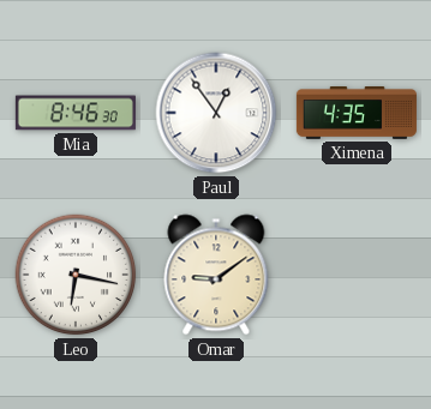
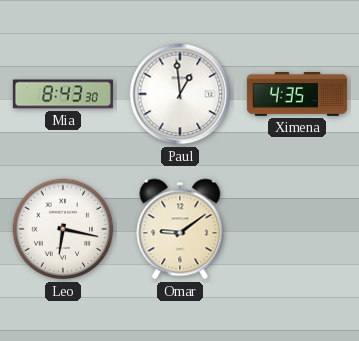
Mia: 8:46 -> 8:43 (63, 94)
Paul: 12:54 -> 12:59 (180, 94)
